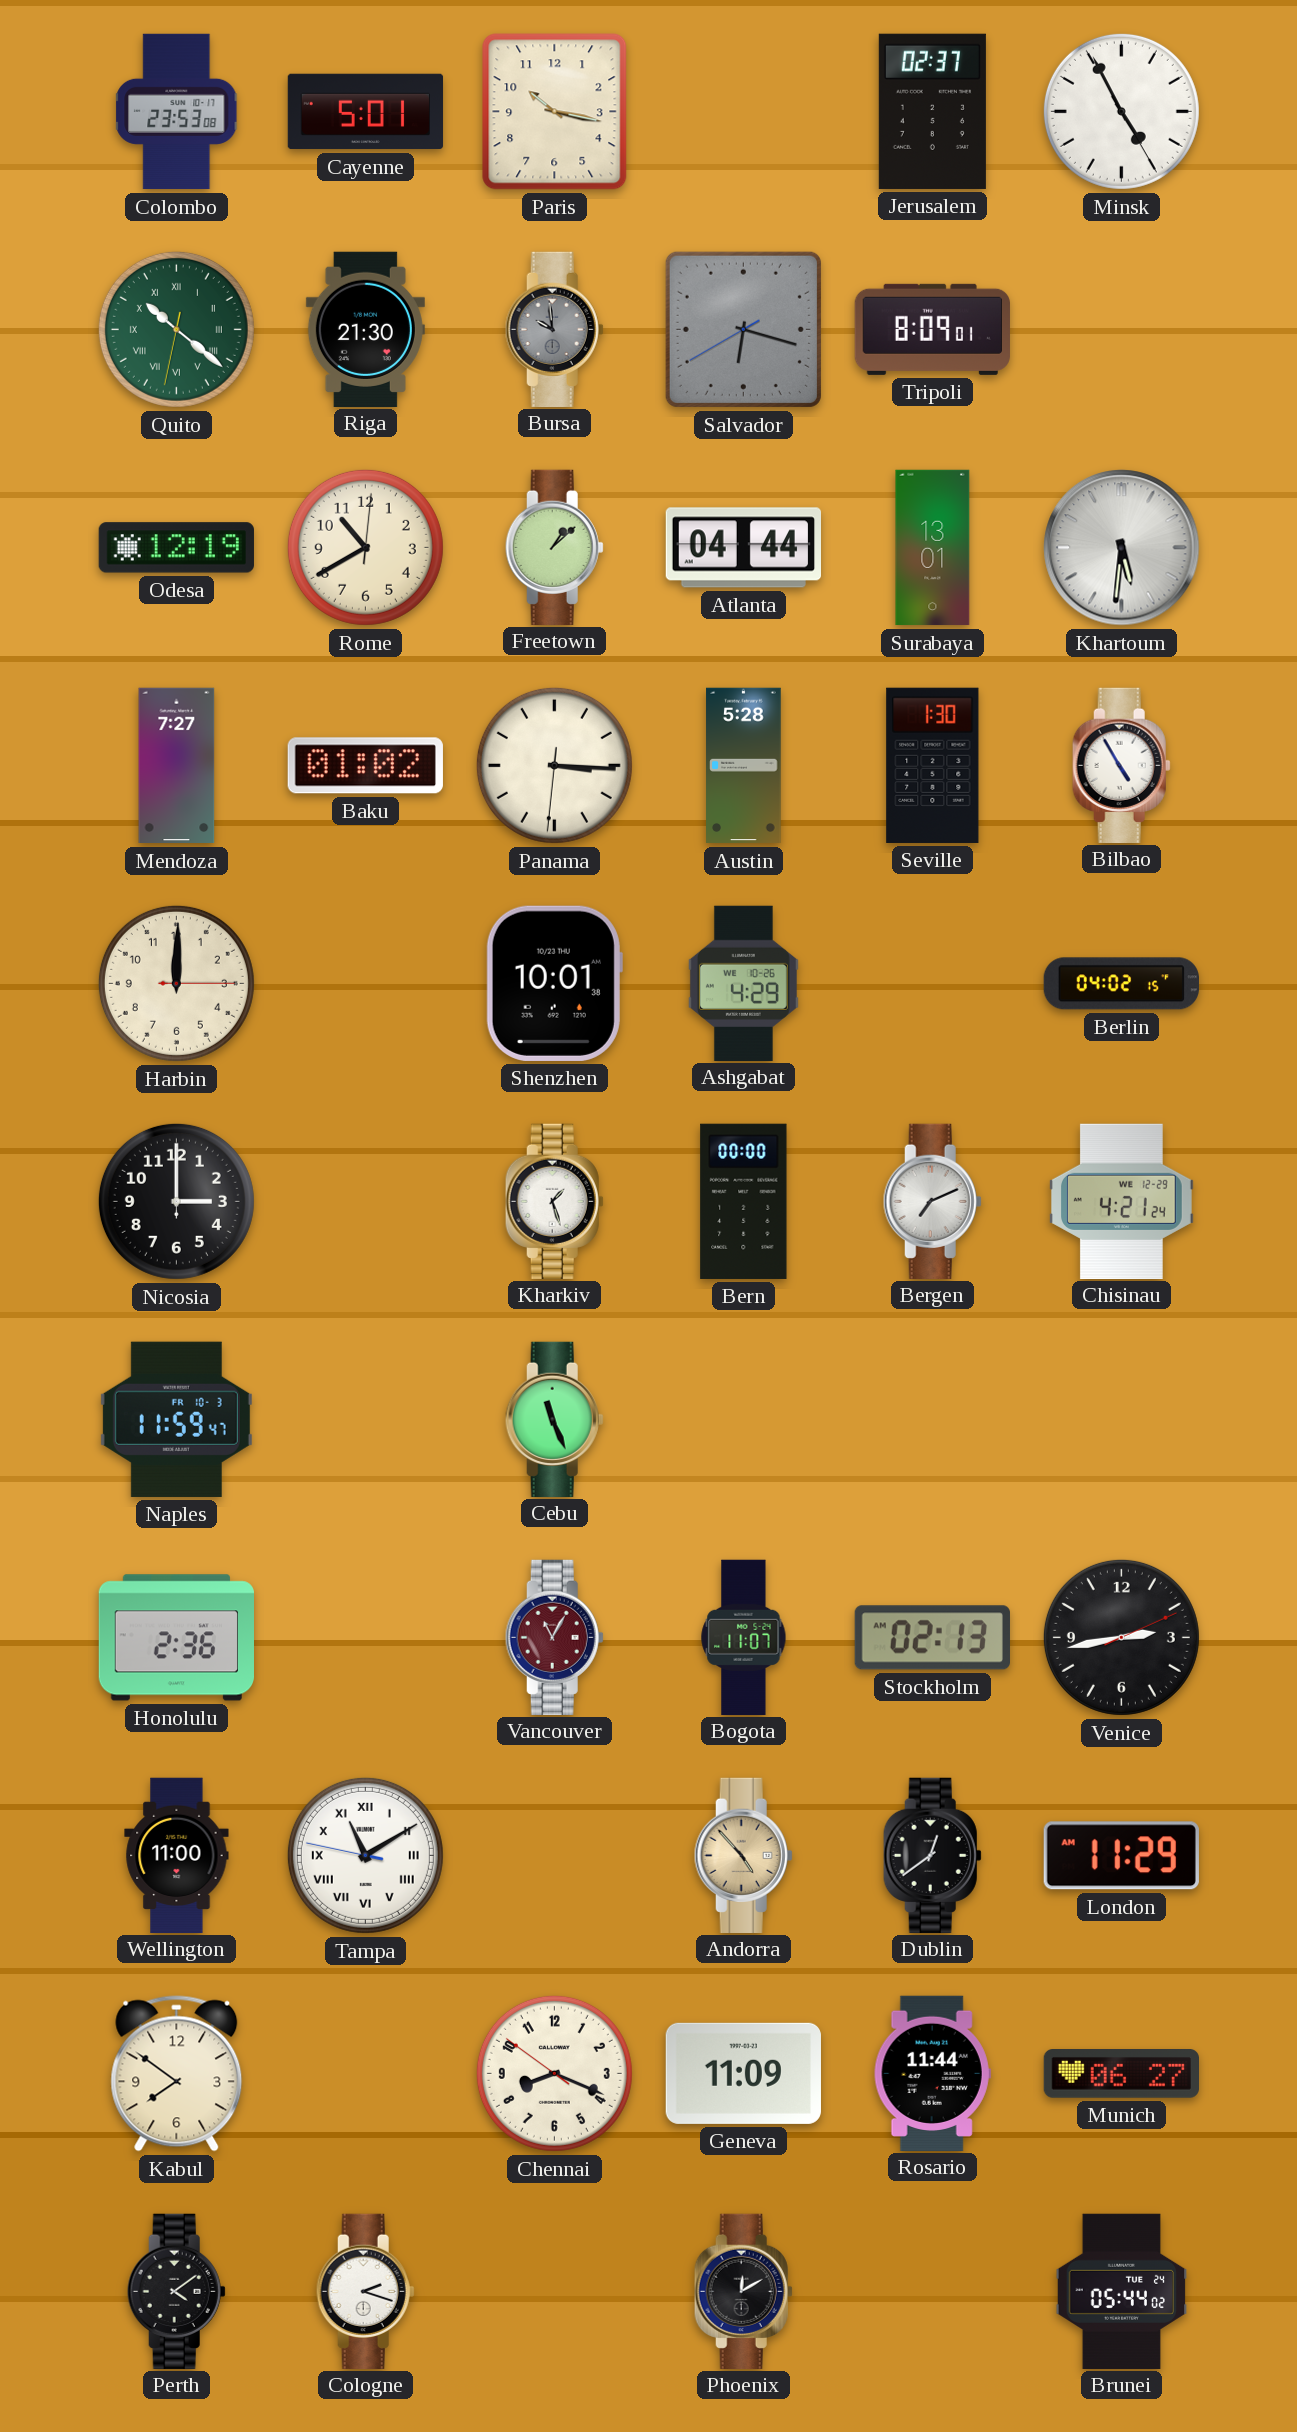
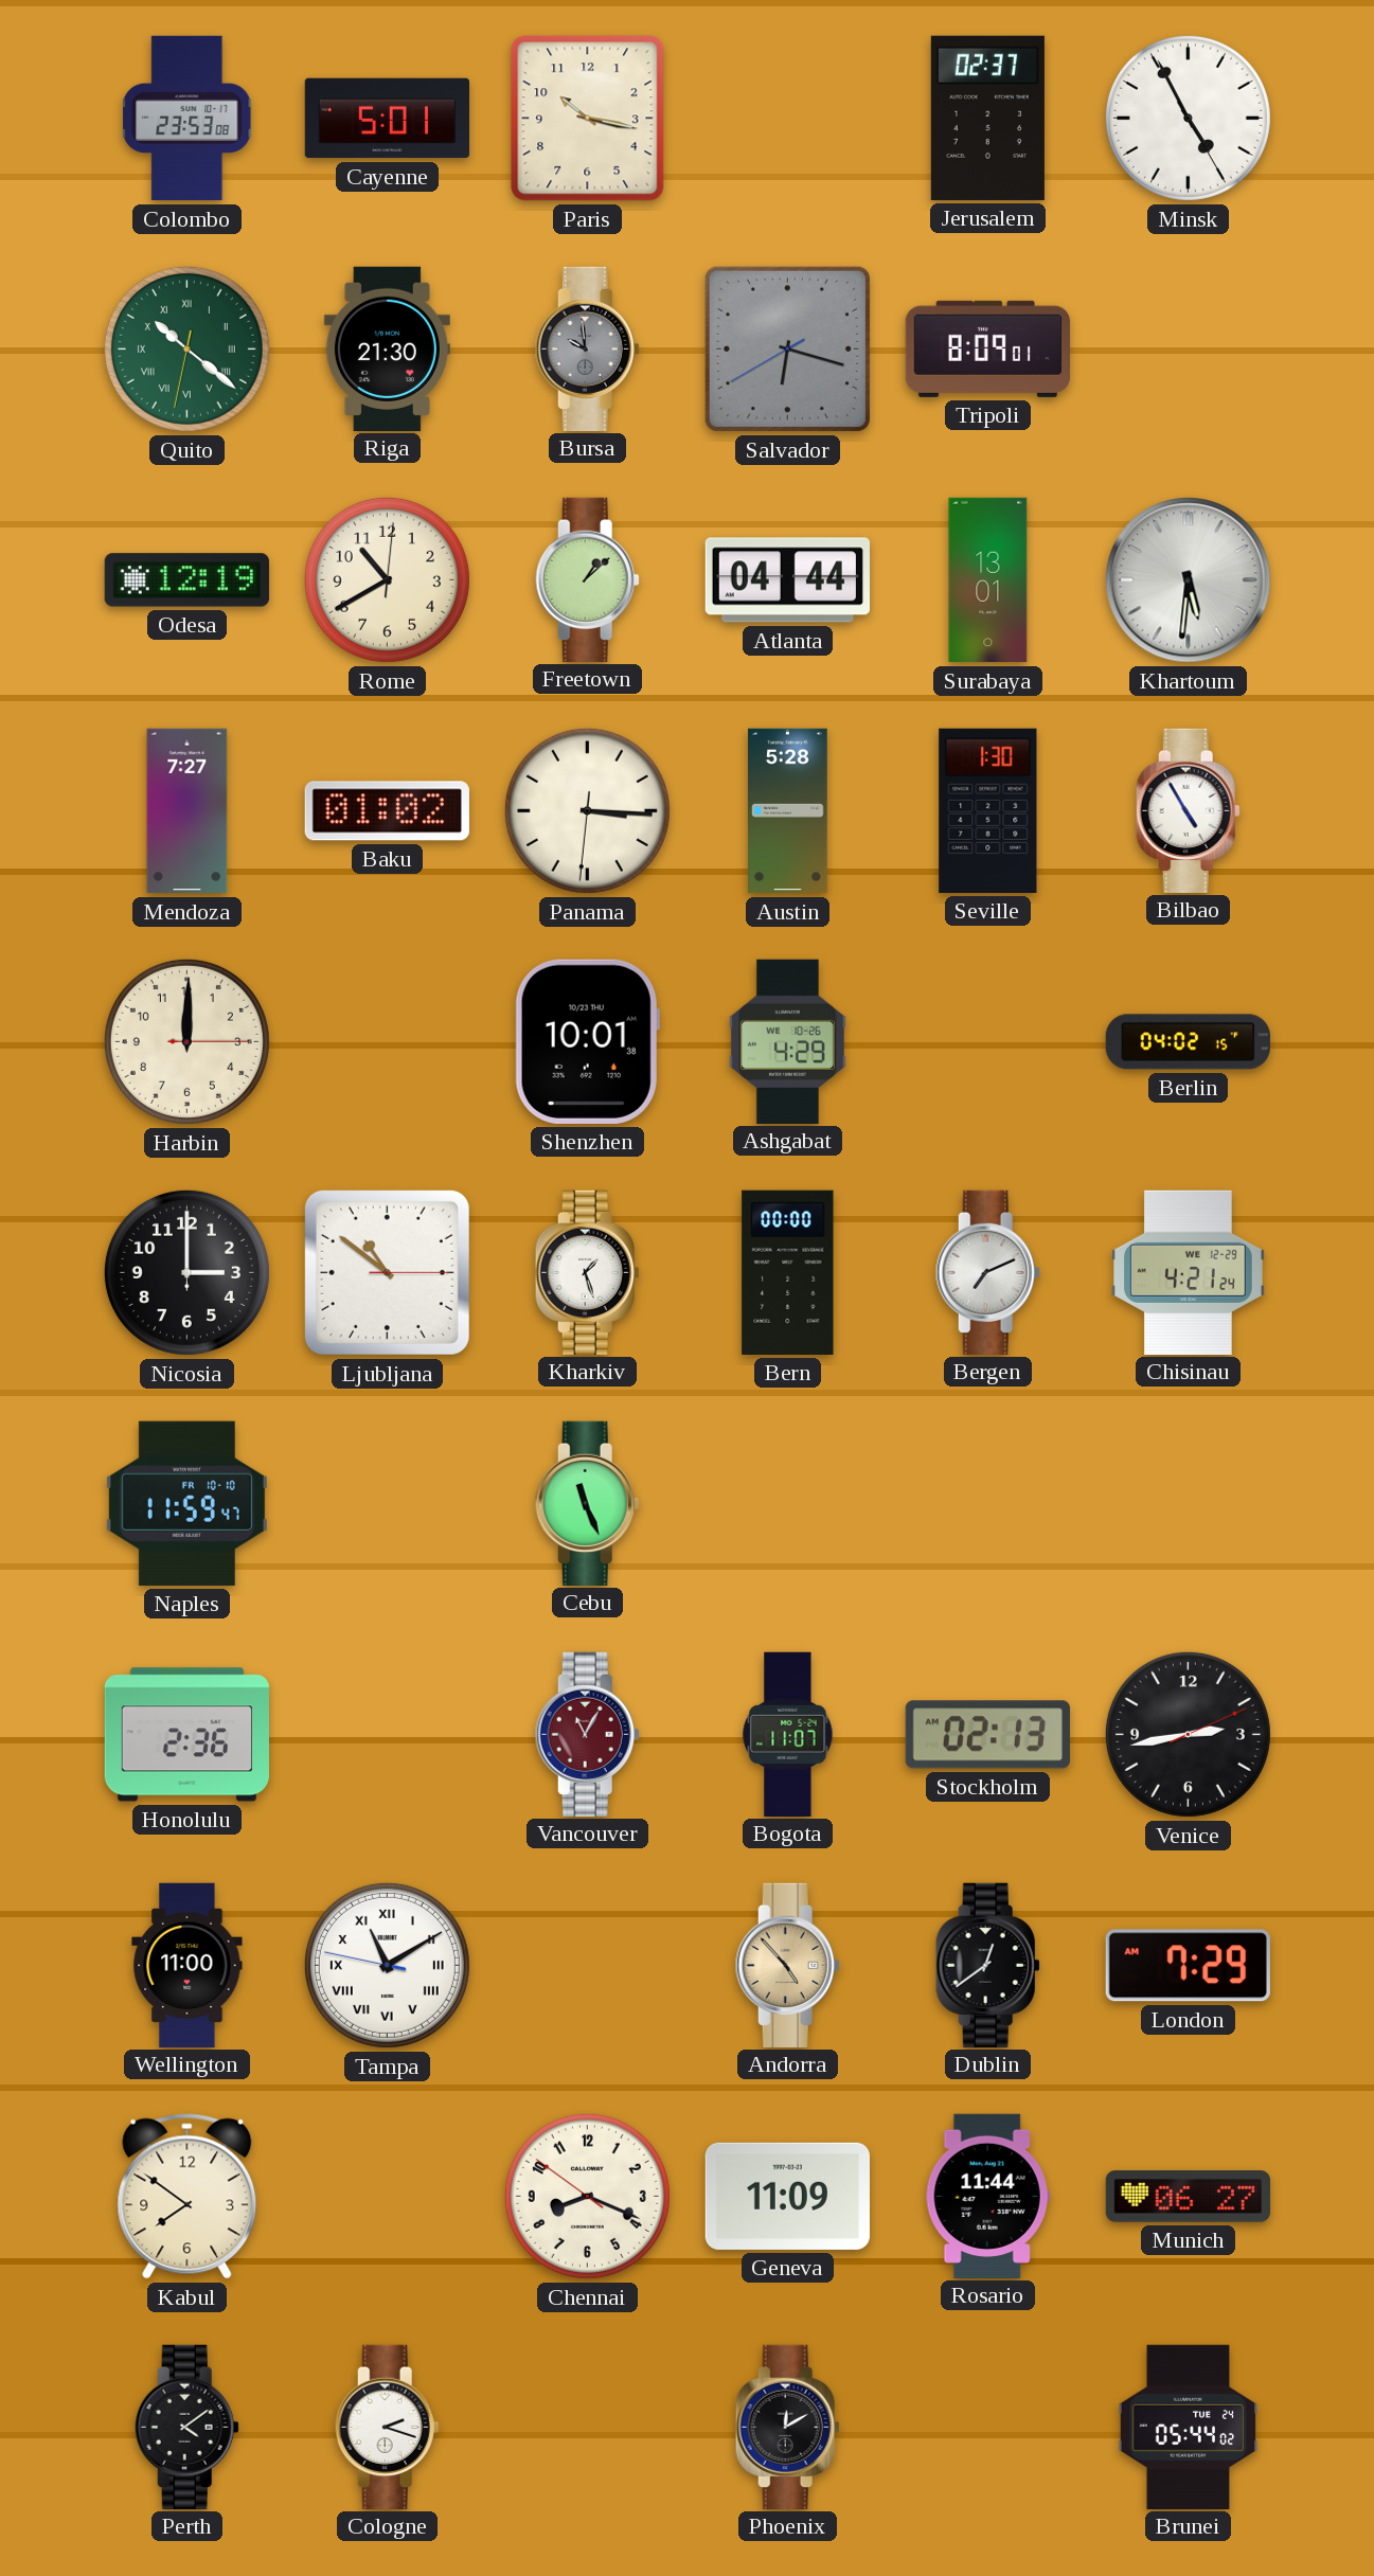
Ljubljana: none -> 10:51 (387, 1272)
Naples date: FR 10-3 -> FR 10-10 (186, 1503)
London: 11:29 -> 7:29 (1188, 1966)
